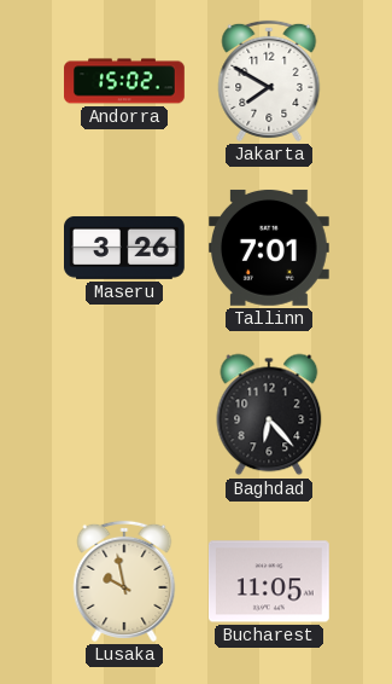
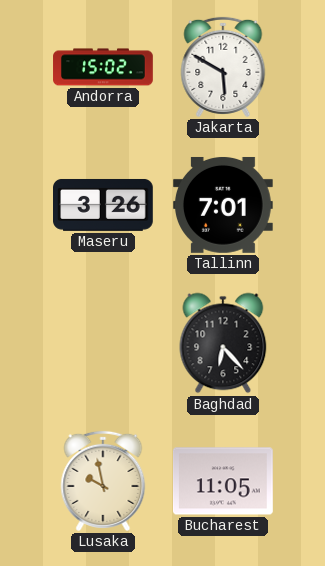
Jakarta: 7:50 -> 5:50 (223, 67)
